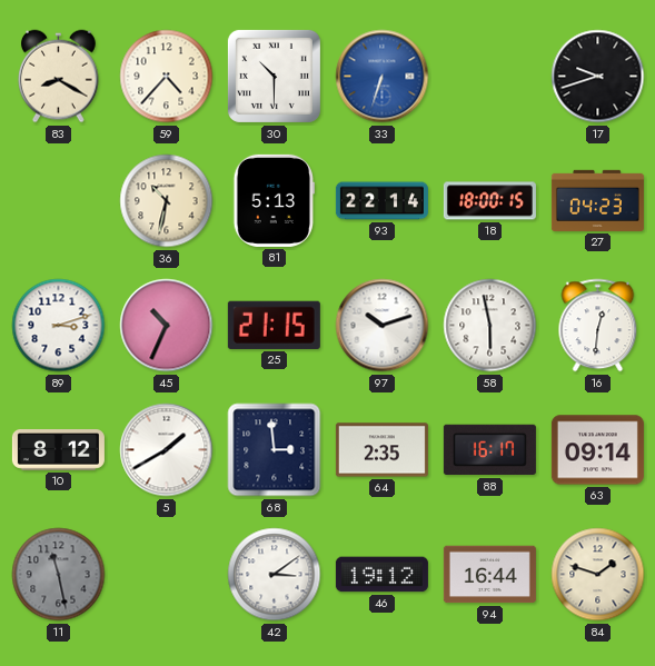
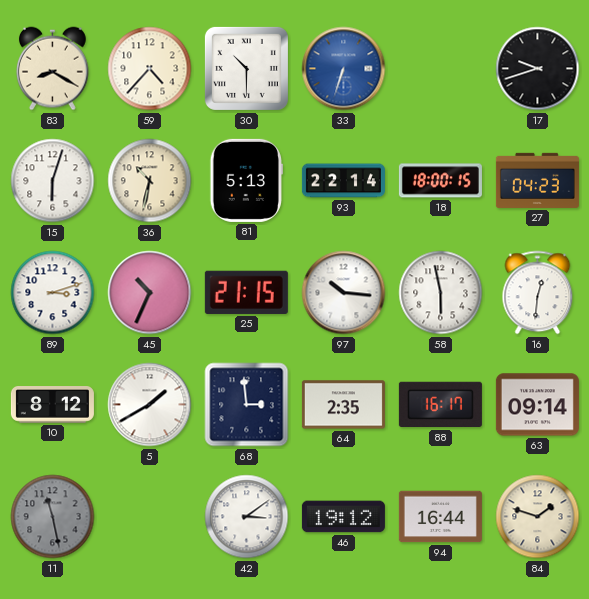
15: none -> 6:03 (53, 181)
97: 10:12 -> 10:16 (344, 293)
